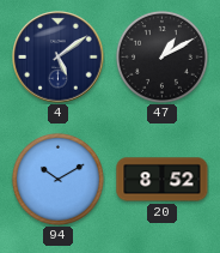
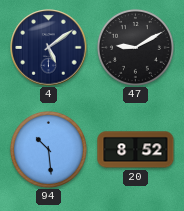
47: 1:10 -> 9:10 (135, 47)
94: 10:10 -> 10:29 (48, 149)
